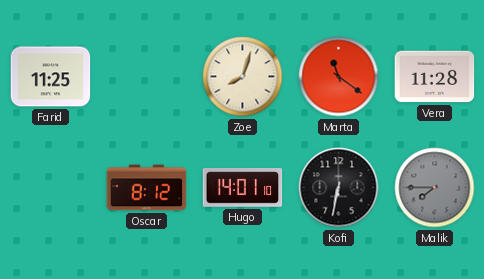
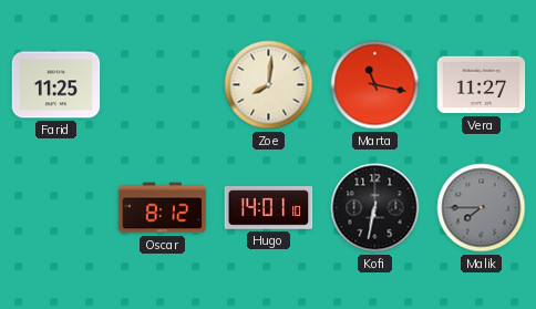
Zoe: 8:03 -> 8:01 (269, 85)
Marta: 11:21 -> 11:17 (375, 85)
Vera: 11:28 -> 11:27 (482, 85)
